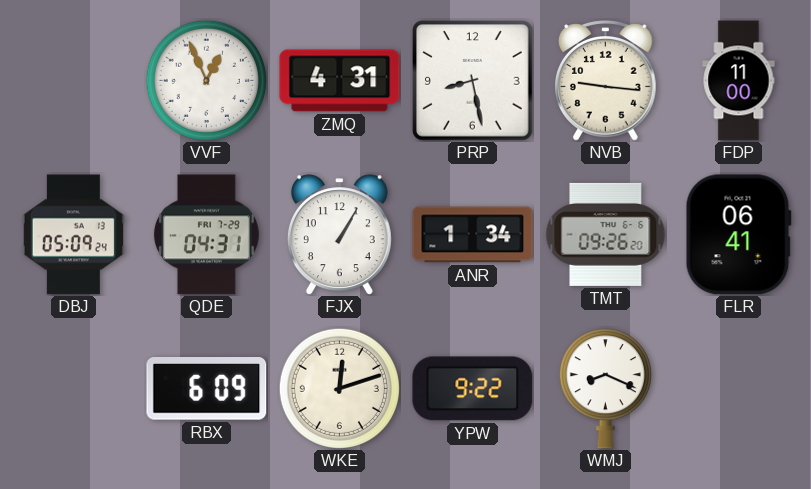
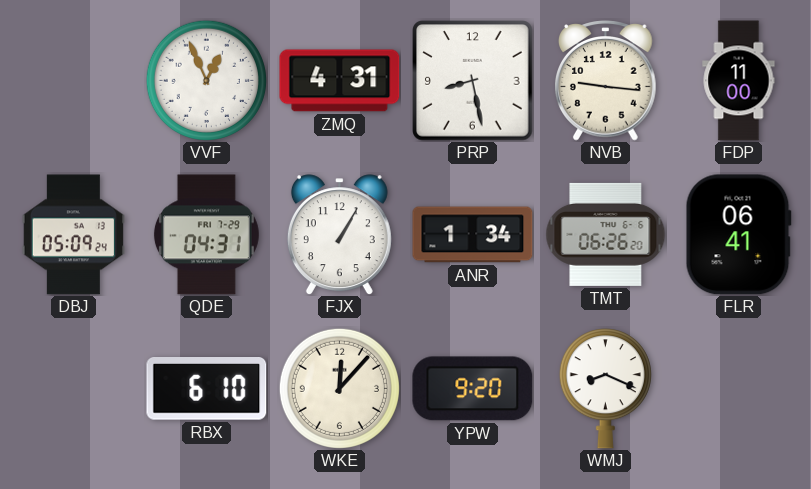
TMT: 09:26 -> 06:26 (606, 234)
RBX: 6:09 -> 6:10 (207, 389)
WKE: 12:12 -> 12:07 (339, 388)
YPW: 9:22 -> 9:20 (473, 389)
